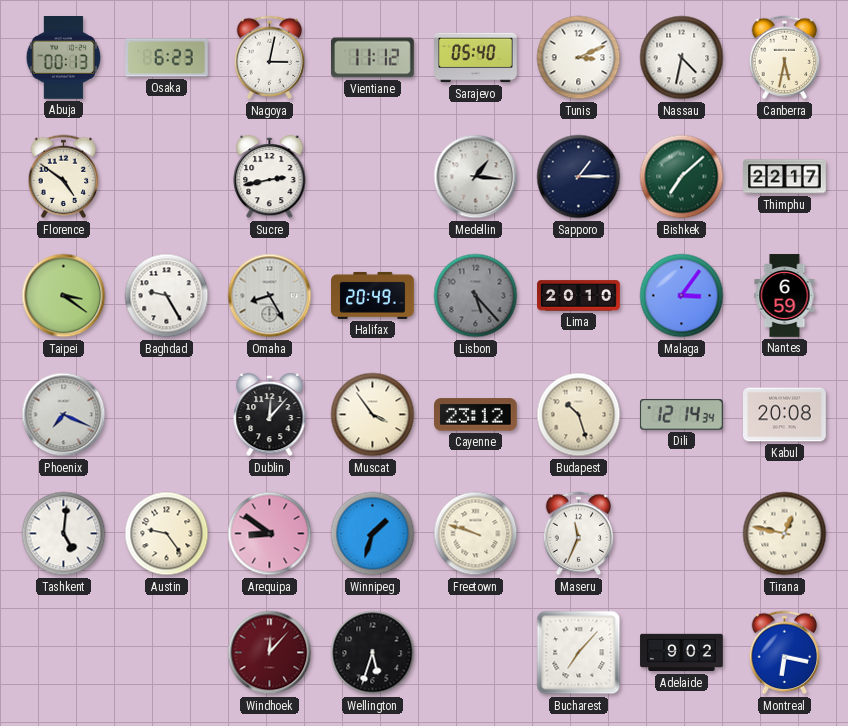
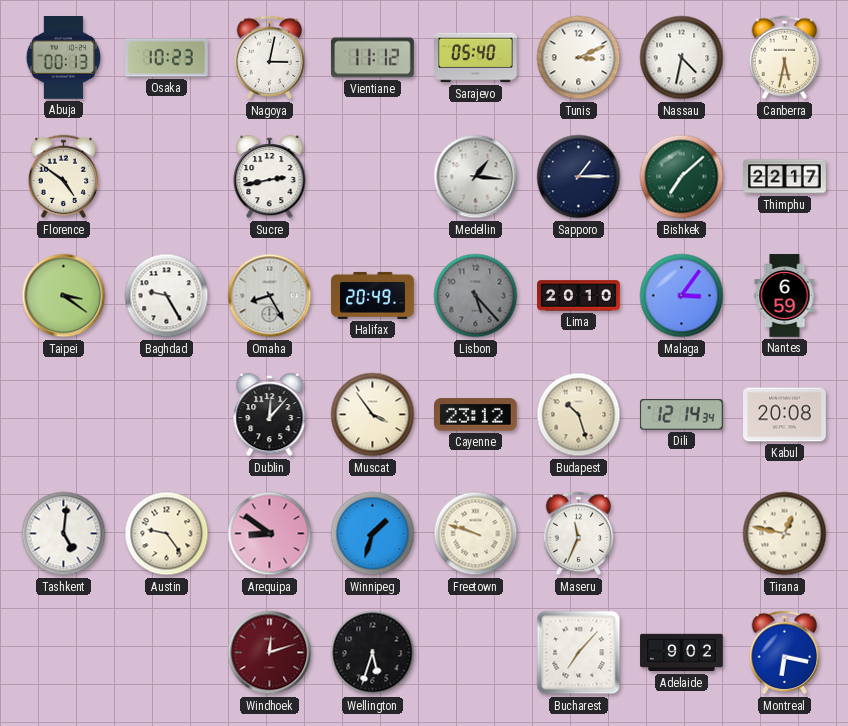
Osaka: 6:23 -> 10:23 (167, 58)
Phoenix: 7:19 -> none (64, 415)
Windhoek: 12:07 -> 12:12 (270, 653)
